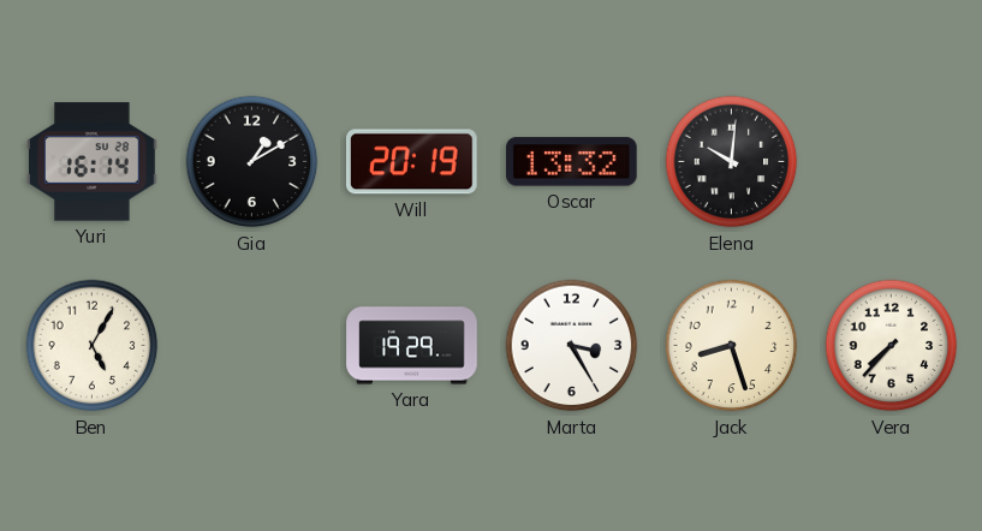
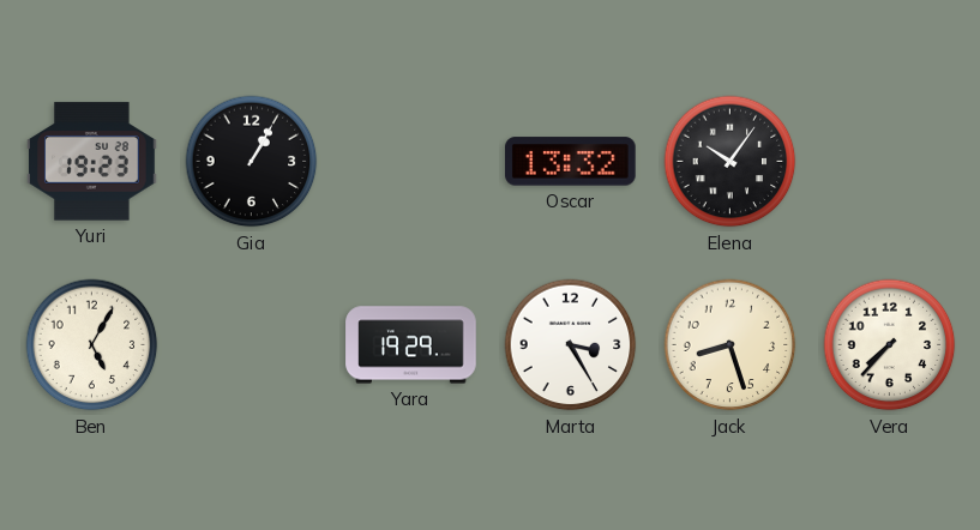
Yuri: 16:14 -> 19:23 (92, 162)
Gia: 1:10 -> 1:05 (252, 162)
Will: 20:19 -> none (411, 162)
Elena: 10:01 -> 10:06 (731, 162)
